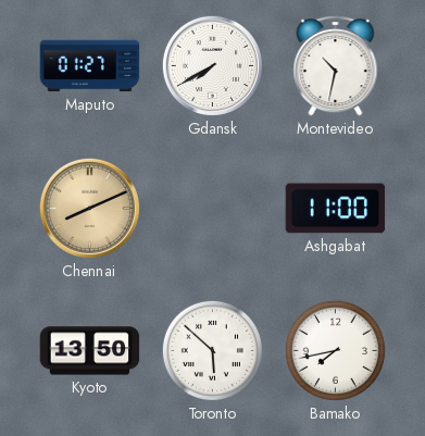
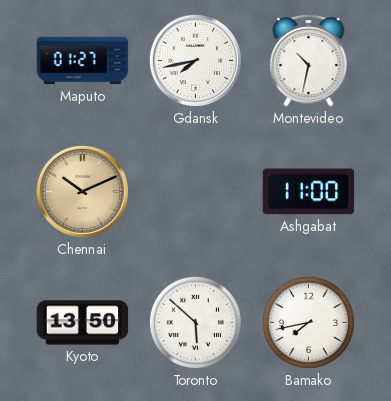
Gdansk: 7:40 -> 7:43 (195, 60)
Chennai: 8:11 -> 10:11 (82, 191)
